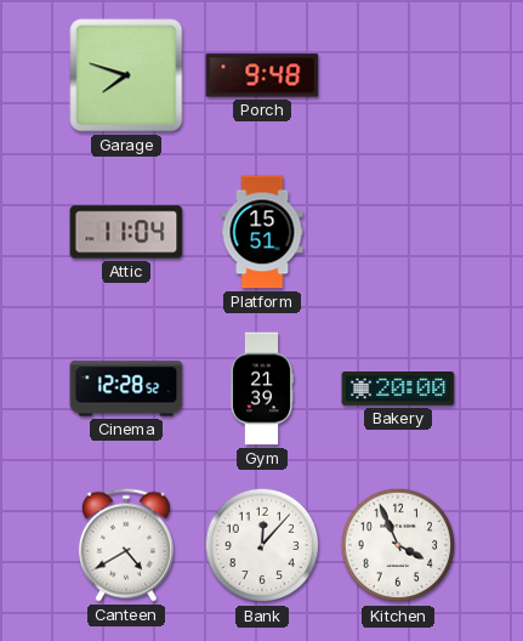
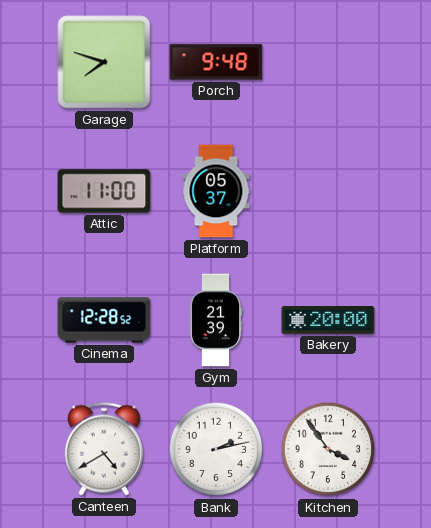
Attic: 11:04 -> 11:00 (104, 191)
Platform: 15:51 -> 05:37 (216, 191)
Bank: 12:07 -> 2:13 (216, 449)
Kitchen: 3:56 -> 3:54 (328, 449)
